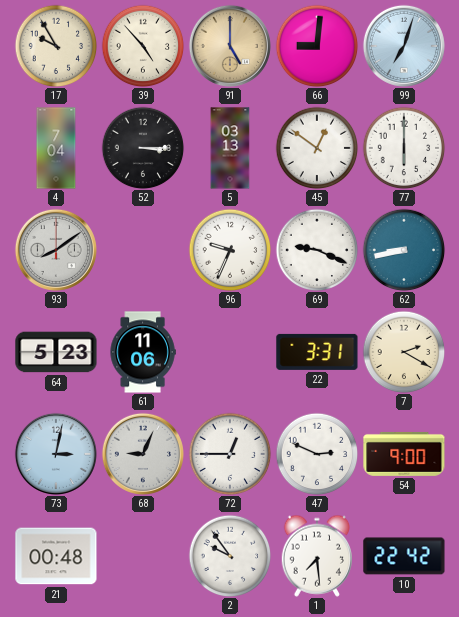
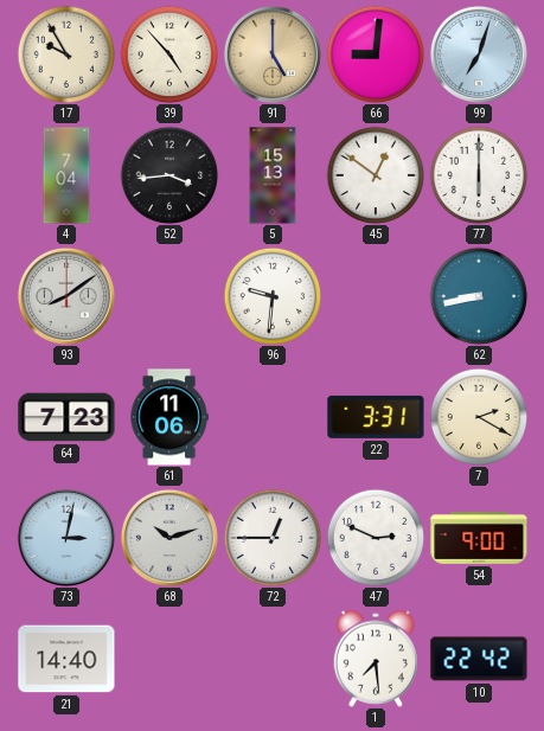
52: 3:15 -> 3:44 (169, 175)
5: 03:13 -> 15:13 (273, 175)
96: 9:34 -> 9:31 (273, 296)
69: 9:19 -> none (317, 250)
64: 5:23 -> 7:23 (66, 417)
68: 9:04 -> 10:12 (169, 538)
21: 00:48 -> 14:40 (66, 659)
2: 9:54 -> none (230, 556)
